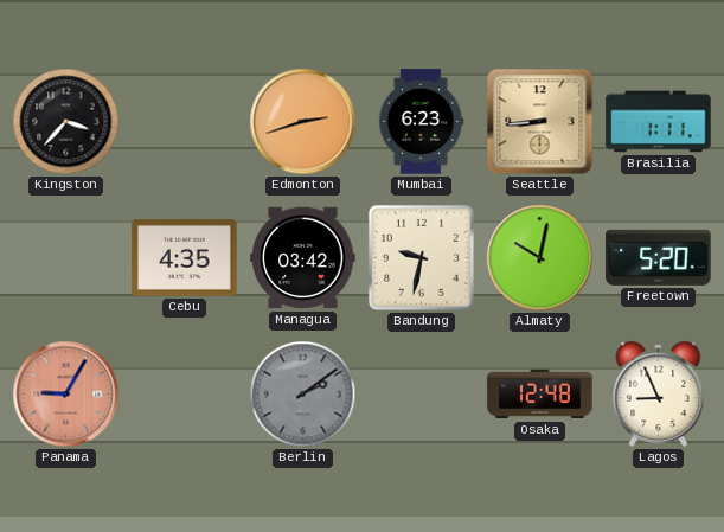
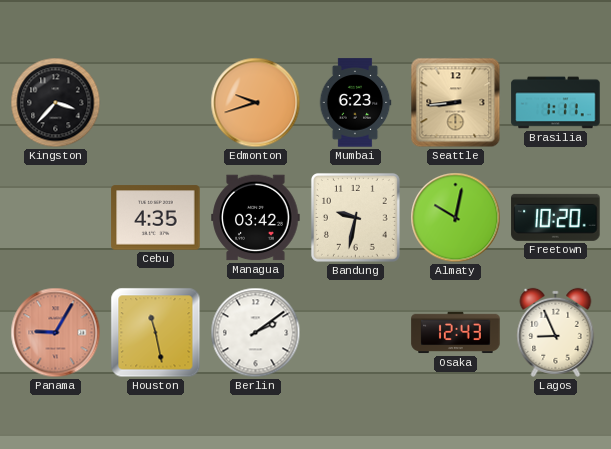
Edmonton: 2:42 -> 9:42 (256, 103)
Freetown: 5:20 -> 10:20 (556, 217)
Houston: none -> 11:28 (156, 333)
Berlin dial: grey -> white (256, 333)
Osaka: 12:48 -> 12:43 (456, 333)
